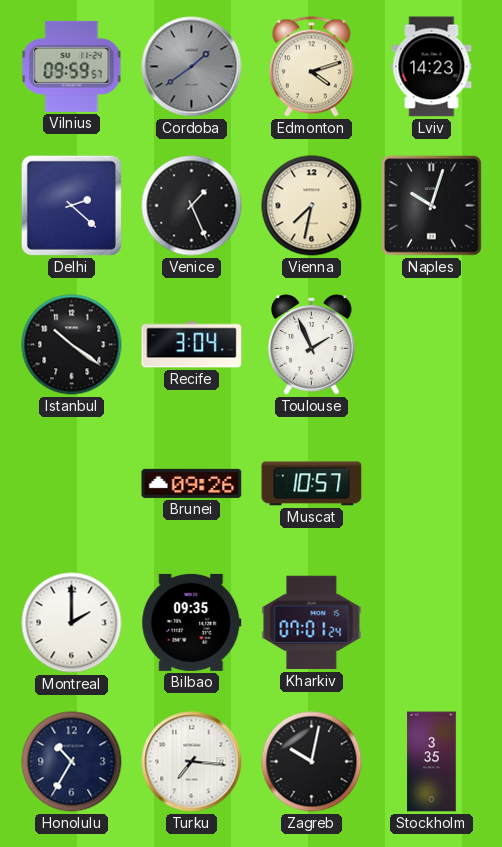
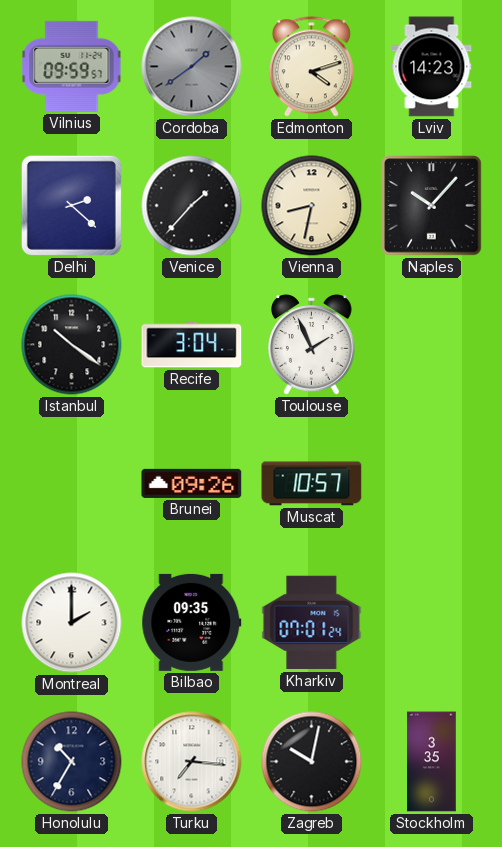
Venice: 1:26 -> 1:37 (192, 206)
Vienna: 7:32 -> 8:32 (312, 206)
Naples: 10:03 -> 10:07 (432, 206)
